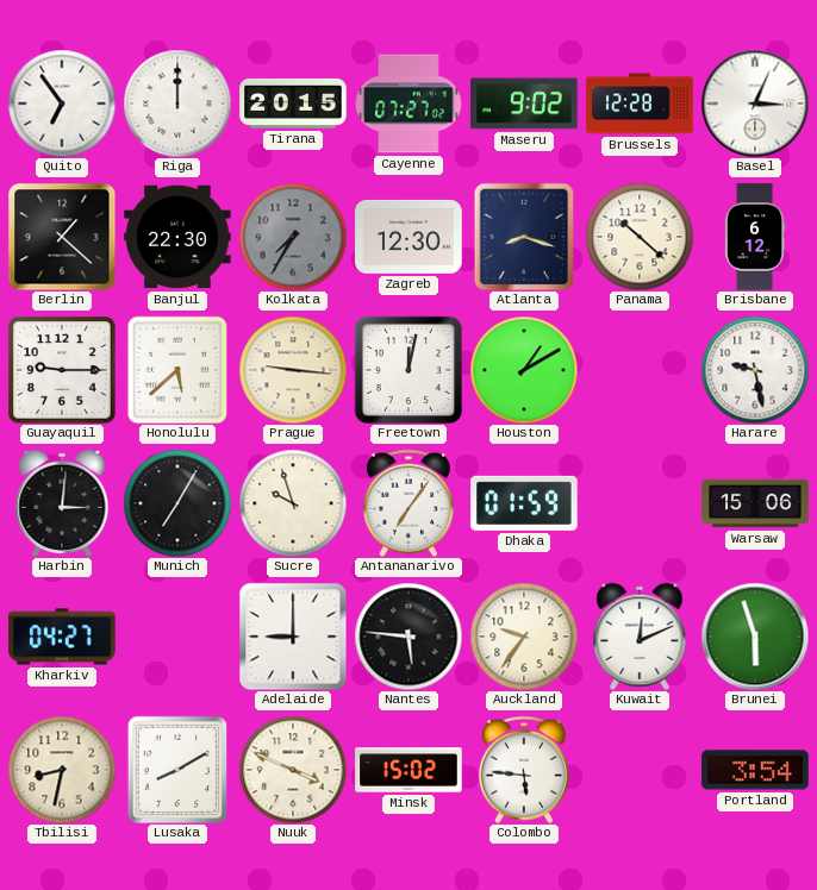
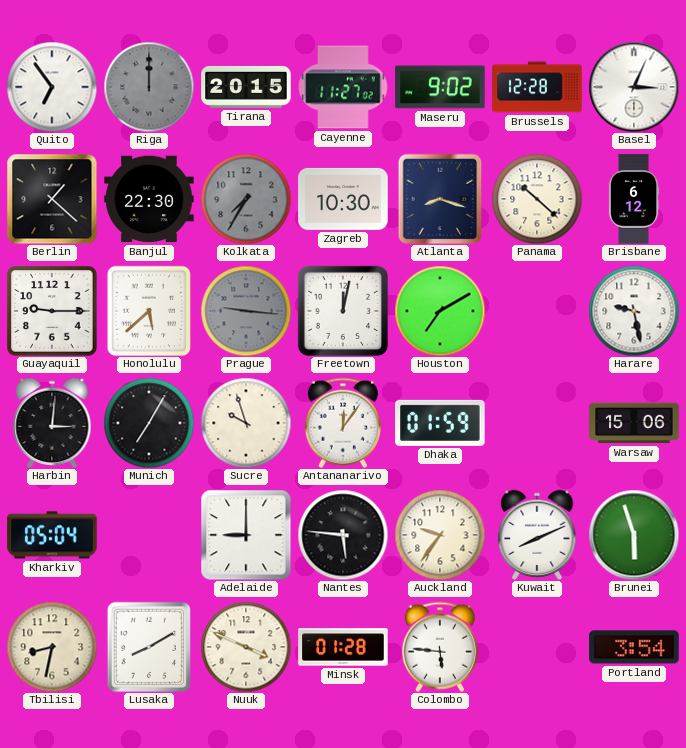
Riga dial: white -> grey (149, 87)
Cayenne: 07:27 -> 11:27 (343, 87)
Zagreb: 12:30 -> 10:30 (343, 199)
Prague dial: cream -> grey (246, 311)
Houston: 1:10 -> 7:10 (440, 311)
Antananarivo: 7:06 -> 12:06 (343, 423)
Kharkiv: 04:27 -> 05:04 (52, 535)
Kuwait: 12:11 -> 8:11 (537, 534)
Minsk: 15:02 -> 01:28 (343, 647)
